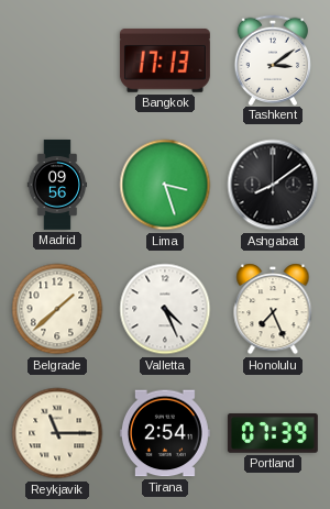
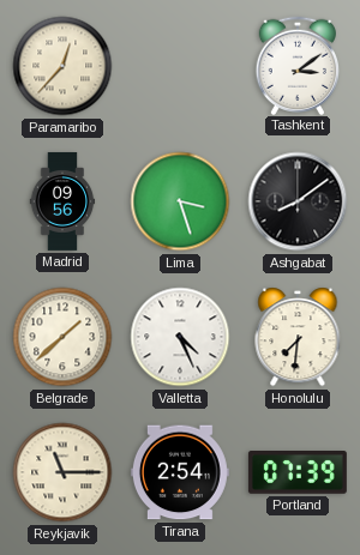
Paramaribo: none -> 12:37 (62, 66)
Bangkok: 17:13 -> none (165, 60)
Honolulu: 7:26 -> 7:31 (298, 337)
